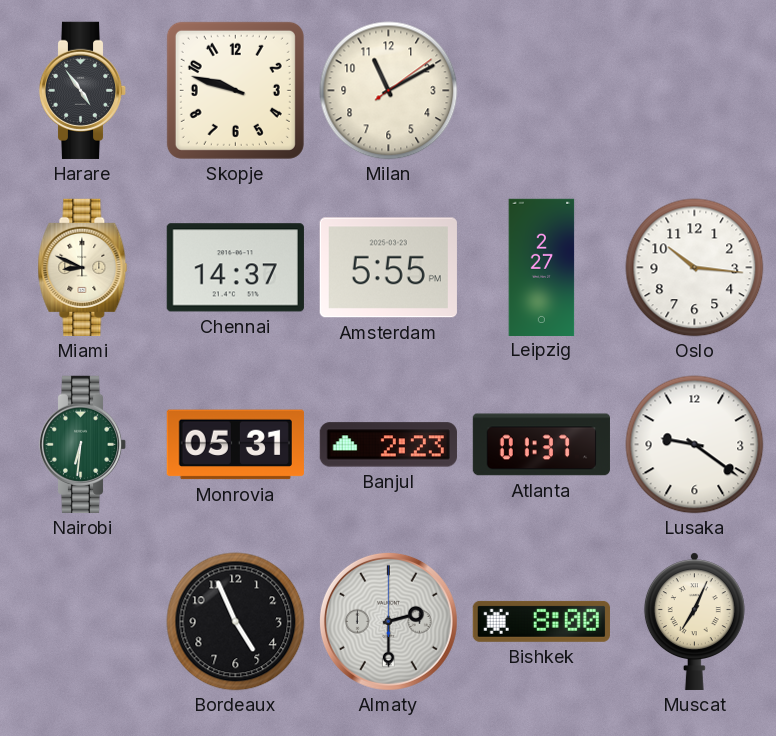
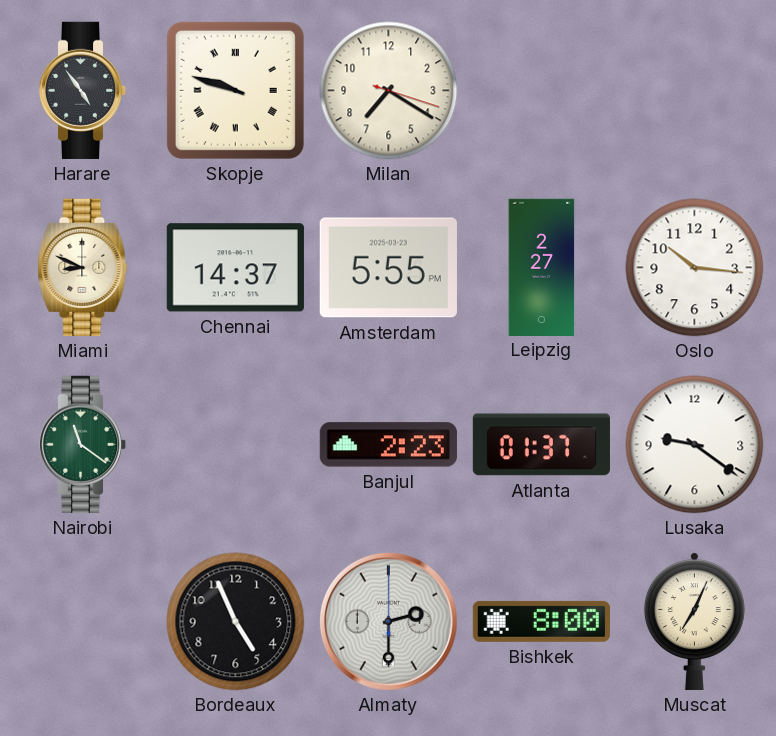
Skopje numerals: Arabic -> Roman (235, 90)
Milan: 11:10 -> 7:20 (389, 91)
Nairobi: 6:31 -> 11:21 (83, 444)
Monrovia: 05:31 -> none (235, 445)
